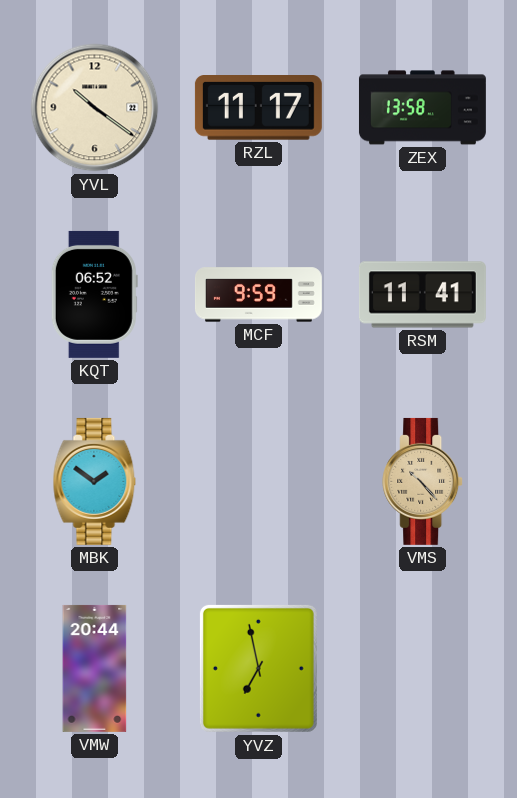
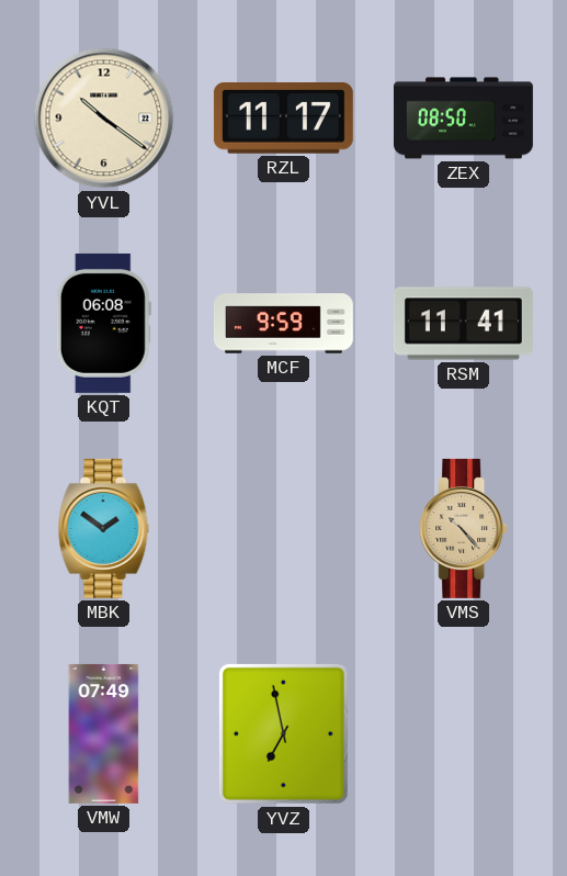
ZEX: 13:58 -> 08:50 (463, 119)
KQT: 06:52 -> 06:08 (103, 323)
VMW: 20:44 -> 07:49 (104, 733)
